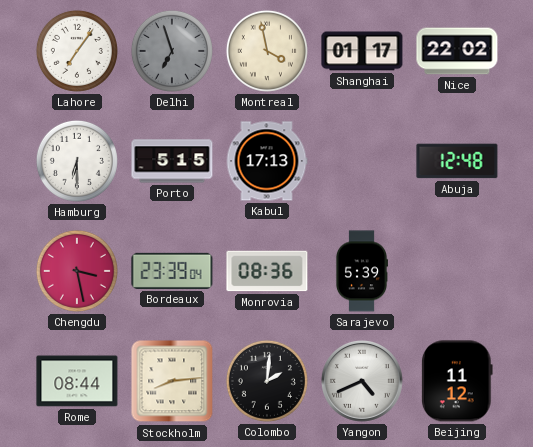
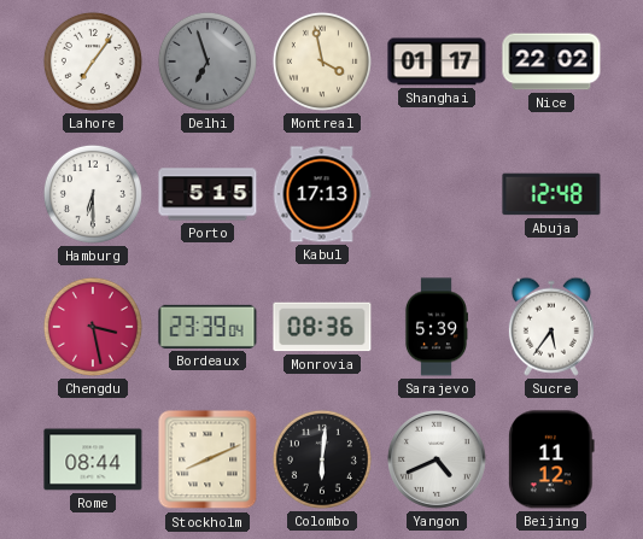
Sucre: none -> 5:36 (551, 327)
Stockholm: 8:14 -> 8:11 (207, 459)
Colombo: 2:01 -> 6:01 (322, 459)
